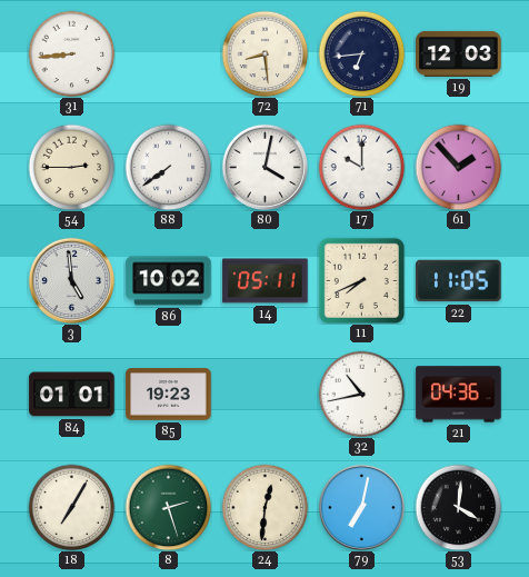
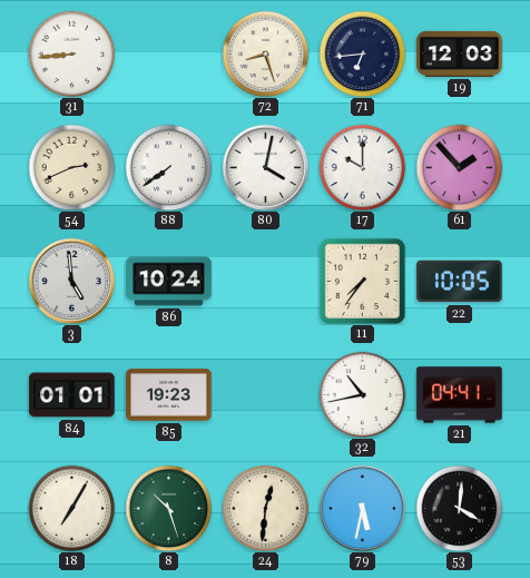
72: 8:29 -> 8:27 (265, 53)
54: 2:45 -> 2:41 (71, 167)
86: 10:02 -> 10:24 (169, 282)
14: 05:11 -> none (266, 281)
11: 7:41 -> 7:36 (362, 281)
22: 11:05 -> 10:05 (460, 282)
21: 04:36 -> 04:41 (460, 395)
8: 2:27 -> 10:27 (168, 508)
79: 7:02 -> 5:32 (362, 508)
